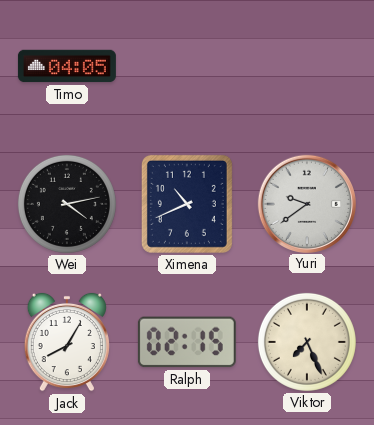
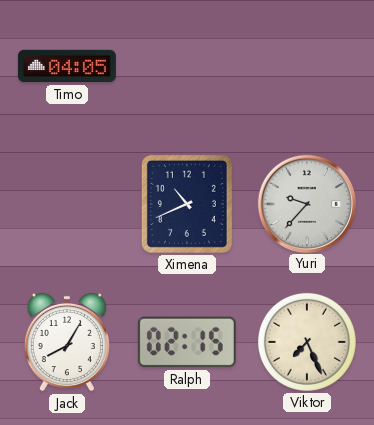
Wei: 4:13 -> none (67, 204)
Yuri: 9:39 -> 9:37 (306, 203)
